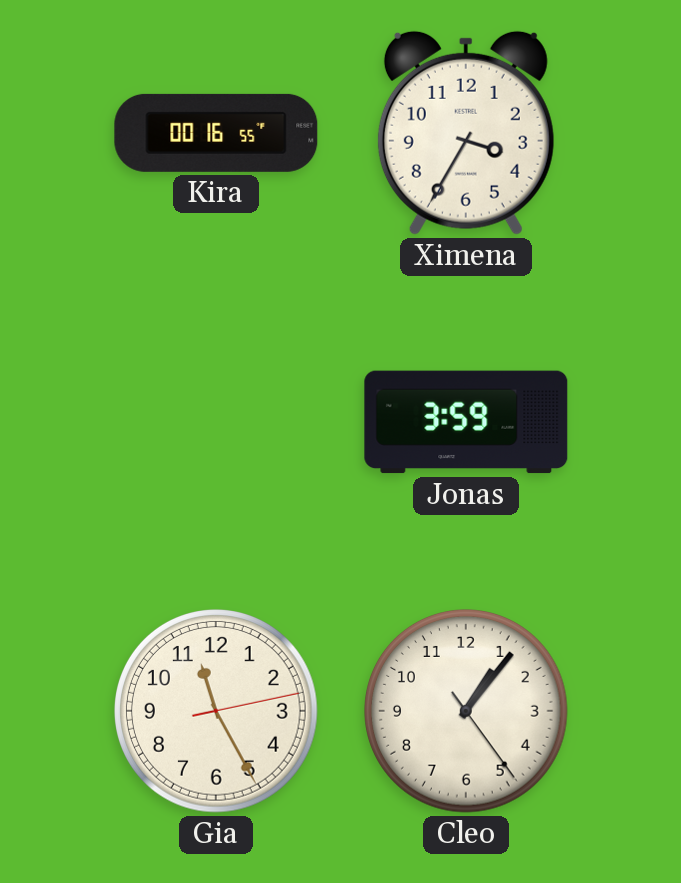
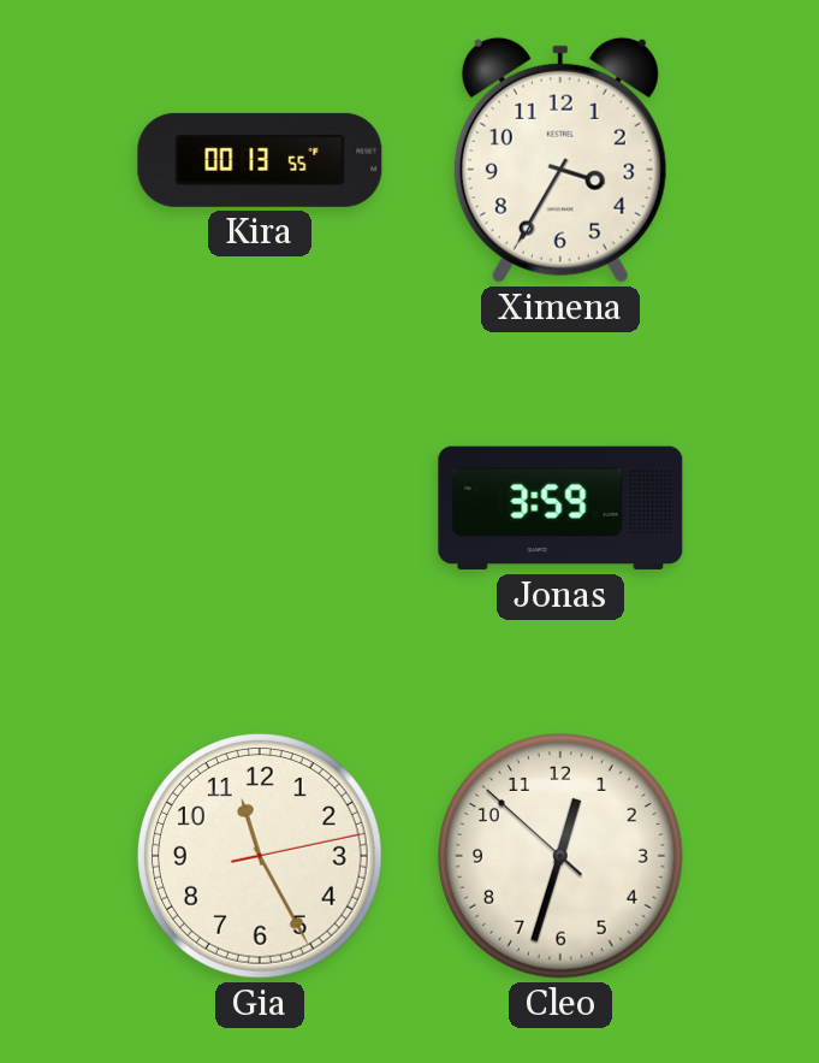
Kira: 00:16 -> 00:13 (260, 160)
Cleo: 1:06 -> 12:32 (562, 857)
